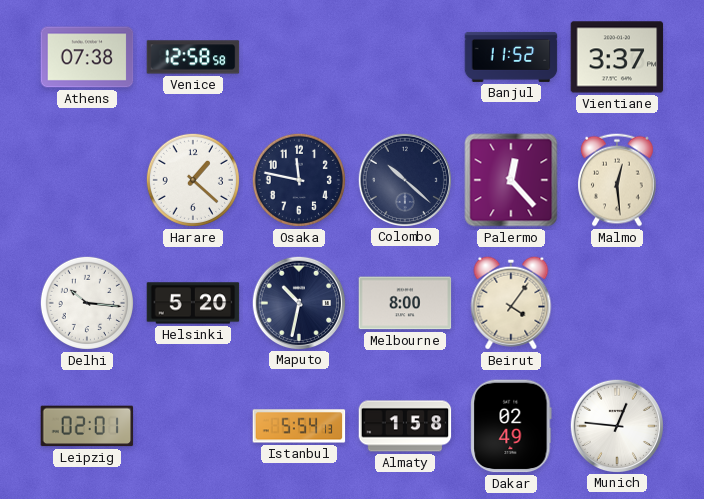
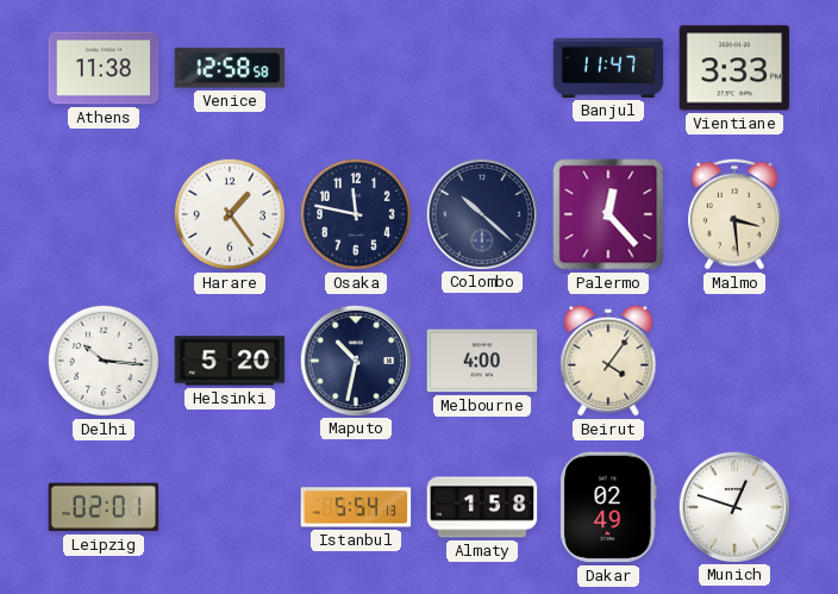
Athens: 07:38 -> 11:38 (104, 68)
Banjul: 11:52 -> 11:47 (608, 68)
Vientiane: 3:37 -> 3:33 (734, 68)
Harare: 1:22 -> 1:24 (230, 214)
Malmo: 12:29 -> 3:29 (736, 214)
Melbourne: 8:00 -> 4:00 (482, 361)
Munich: 12:46 -> 12:48 (733, 506)
